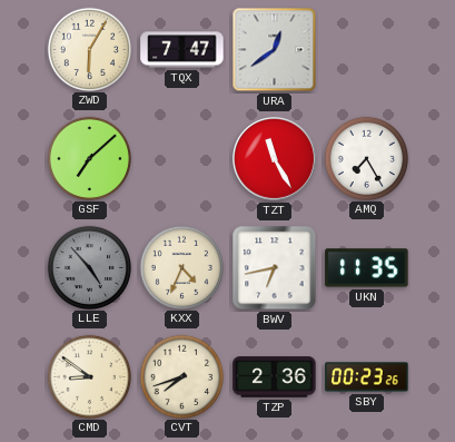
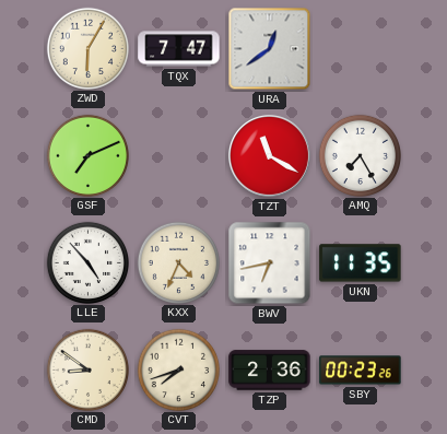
GSF: 7:08 -> 7:11 (87, 155)
TZT: 11:25 -> 11:20 (270, 156)
LLE dial: grey -> white (87, 262)
